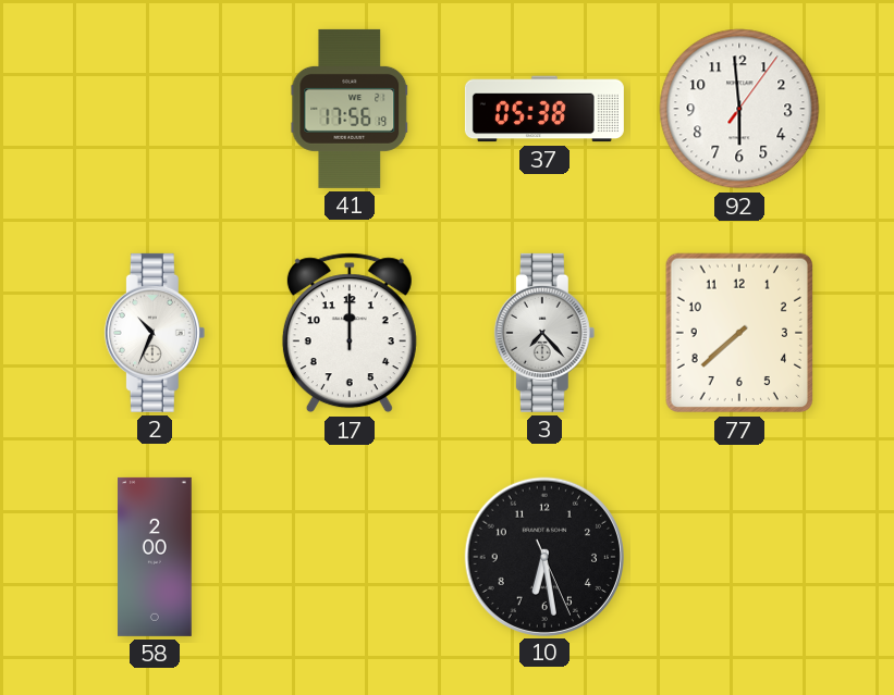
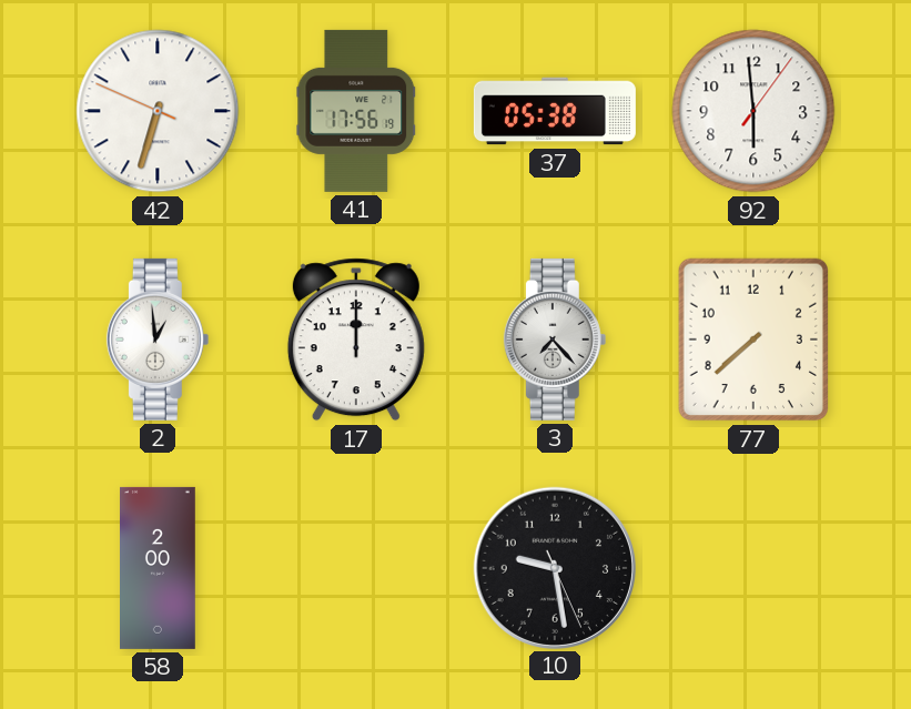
42: none -> 6:32 (158, 111)
2: 10:34 -> 12:59 (158, 340)
10: 6:28 -> 9:28 (554, 567)
